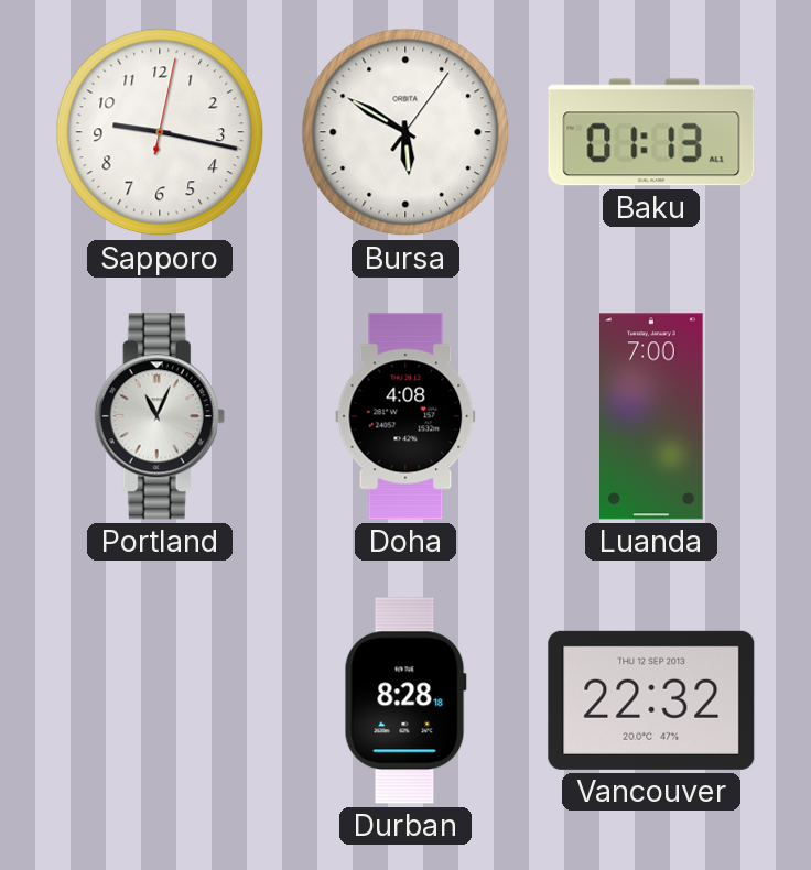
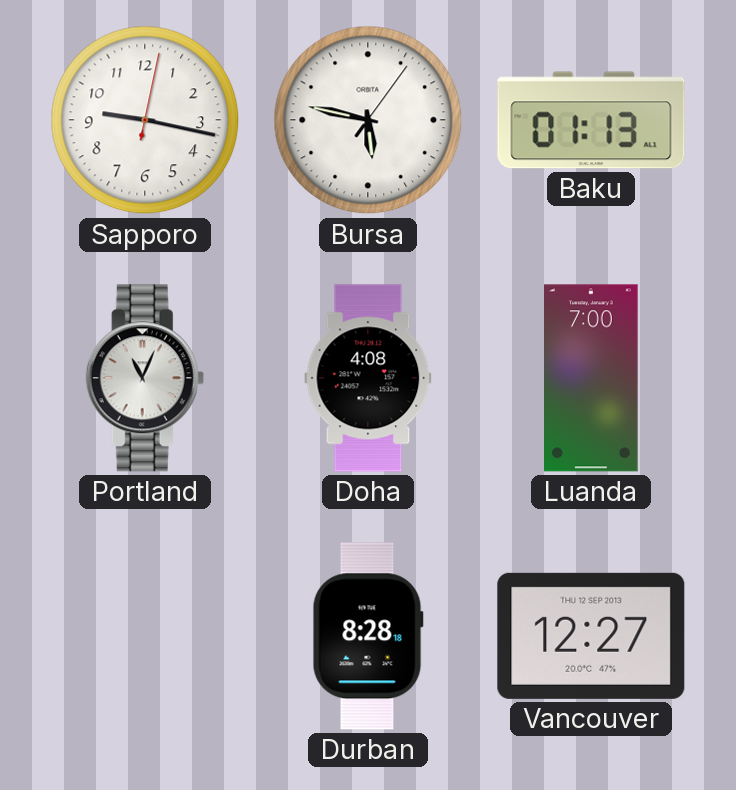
Bursa: 5:50 -> 5:47 (368, 120)
Vancouver: 22:32 -> 12:27 (591, 636)
